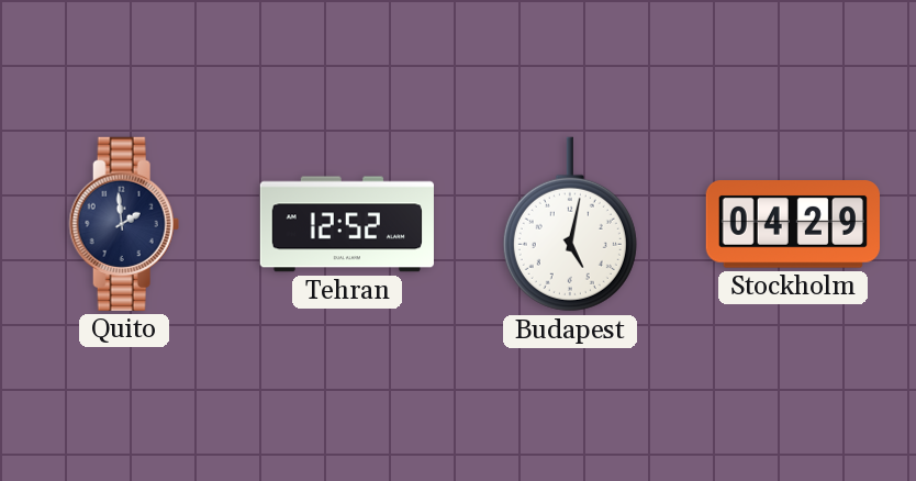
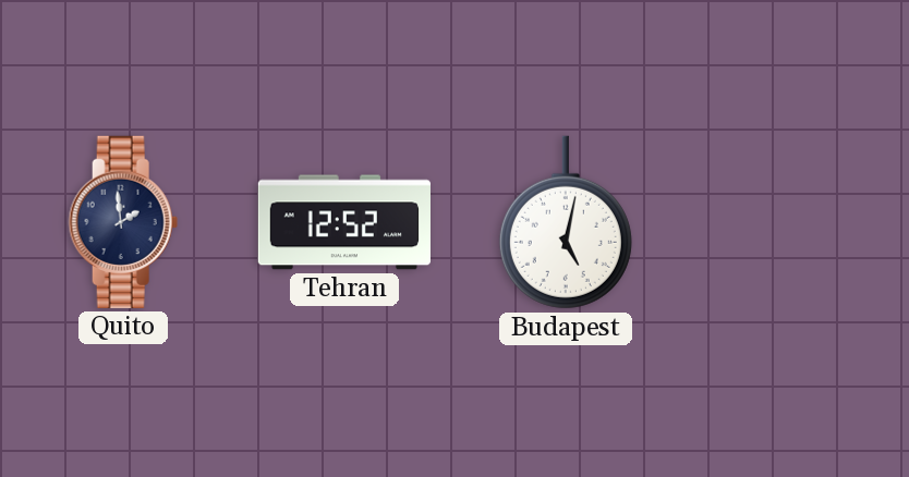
Stockholm: 04:29 -> none (793, 224)
